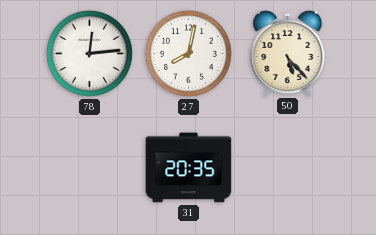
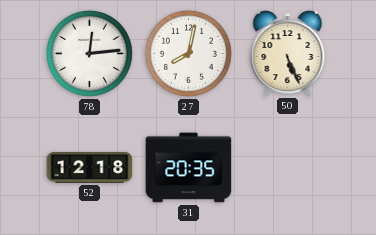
50: 5:23 -> 5:26 (288, 54)
52: none -> 12:18 (90, 167)
